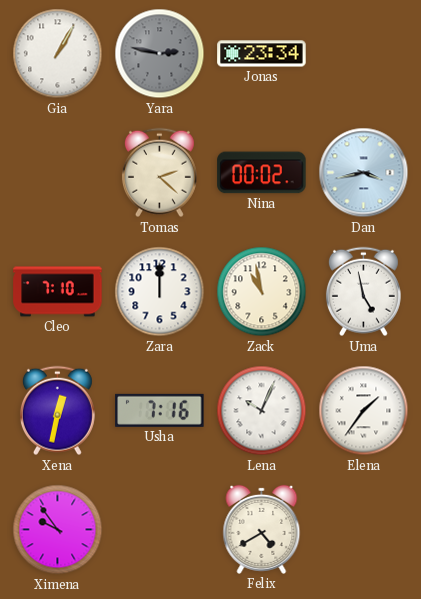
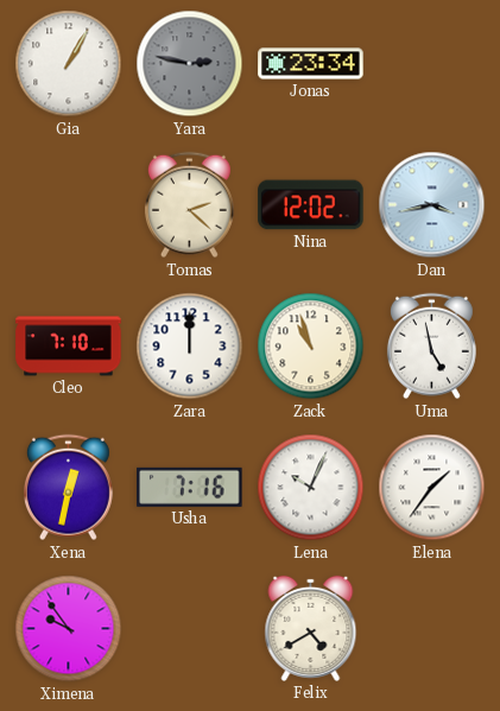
Nina: 00:02 -> 12:02 (311, 205)
Zack: 10:58 -> 10:57 (311, 347)
